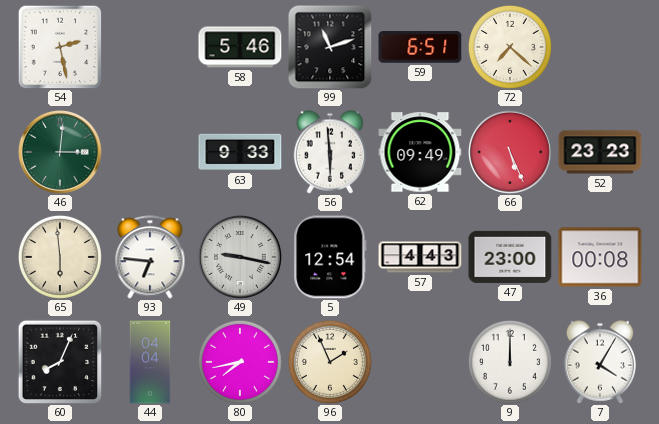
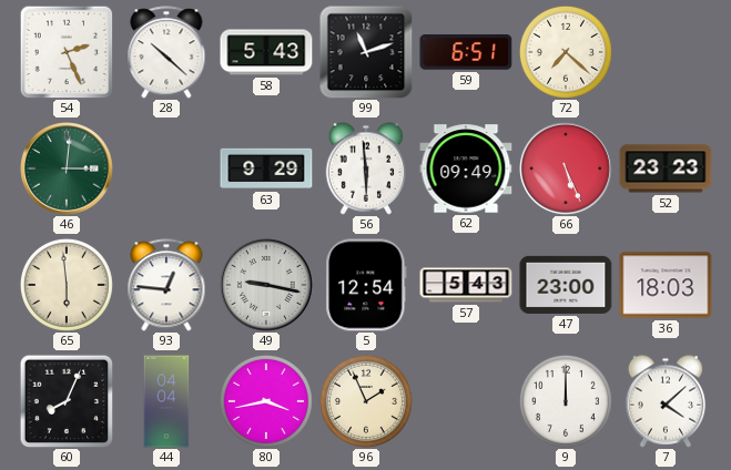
54: 2:28 -> 2:26 (67, 52)
28: none -> 10:22 (166, 52)
58: 5:46 -> 5:43 (266, 52)
63: 9:33 -> 9:29 (266, 168)
93: 6:46 -> 12:46 (166, 285)
57: 4:43 -> 5:43 (466, 285)
36: 00:08 -> 18:03 (666, 285)
80: 7:43 -> 3:43 (266, 401)
7: 4:05 -> 4:08 (666, 401)
